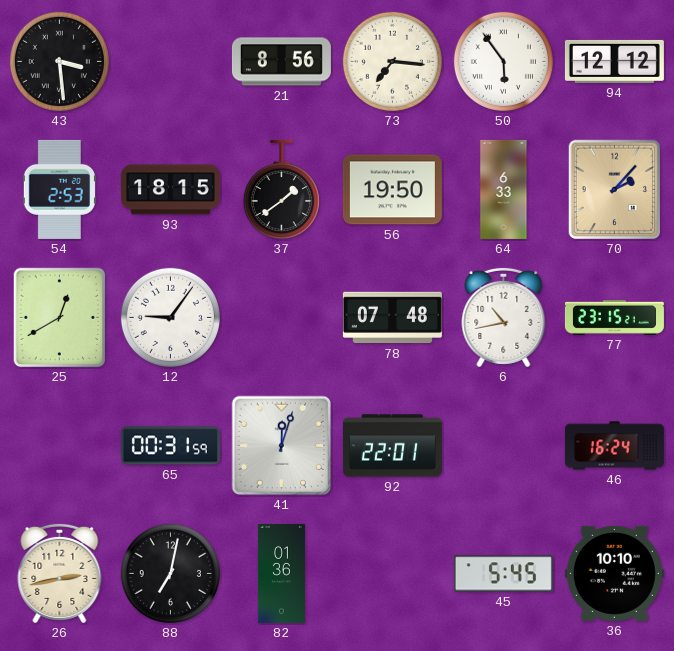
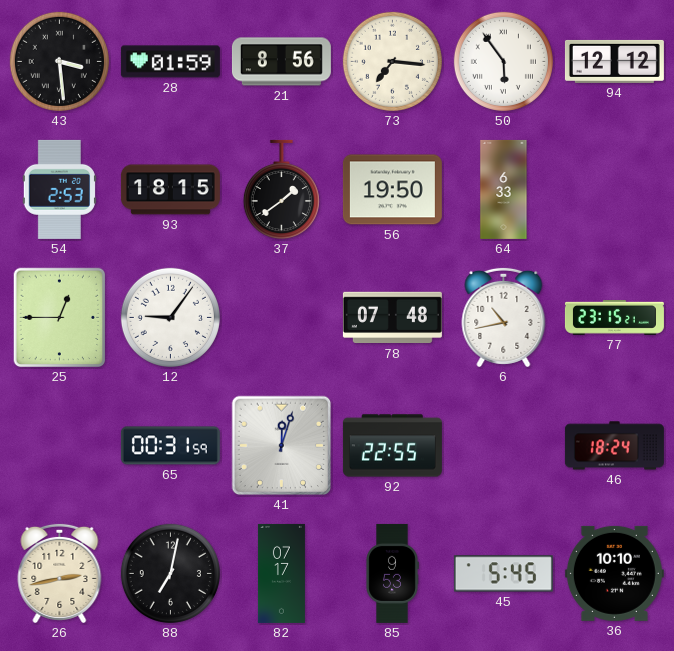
28: none -> 01:59 (170, 62)
70: 2:07 -> none (615, 190)
25: 12:40 -> 12:45 (60, 318)
92: 22:01 -> 22:55 (392, 446)
46: 16:24 -> 18:24 (614, 446)
82: 01:36 -> 07:17 (281, 573)
85: none -> 9:53 (392, 573)
